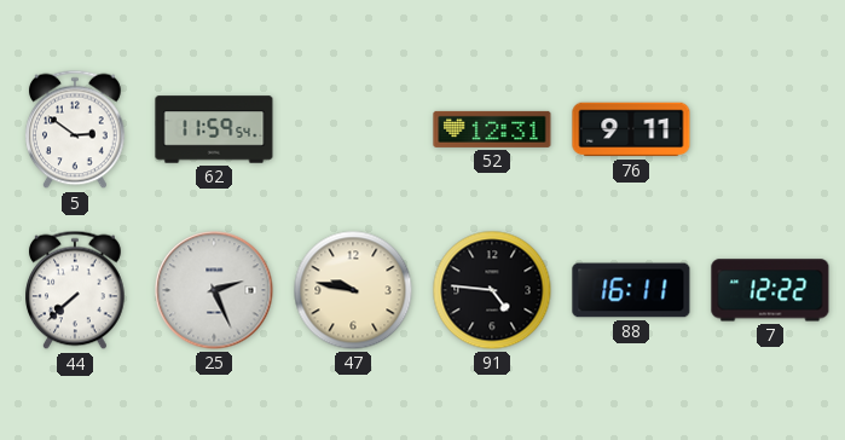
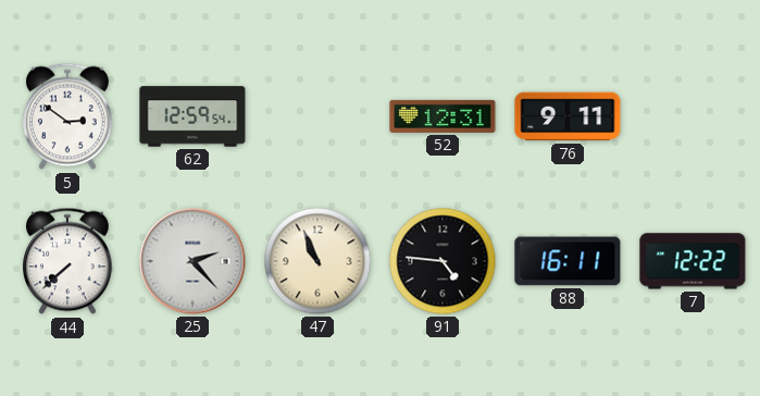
62: 11:59 -> 12:59 (192, 116)
25: 2:26 -> 2:23 (192, 261)
47: 9:47 -> 10:56 (317, 261)
